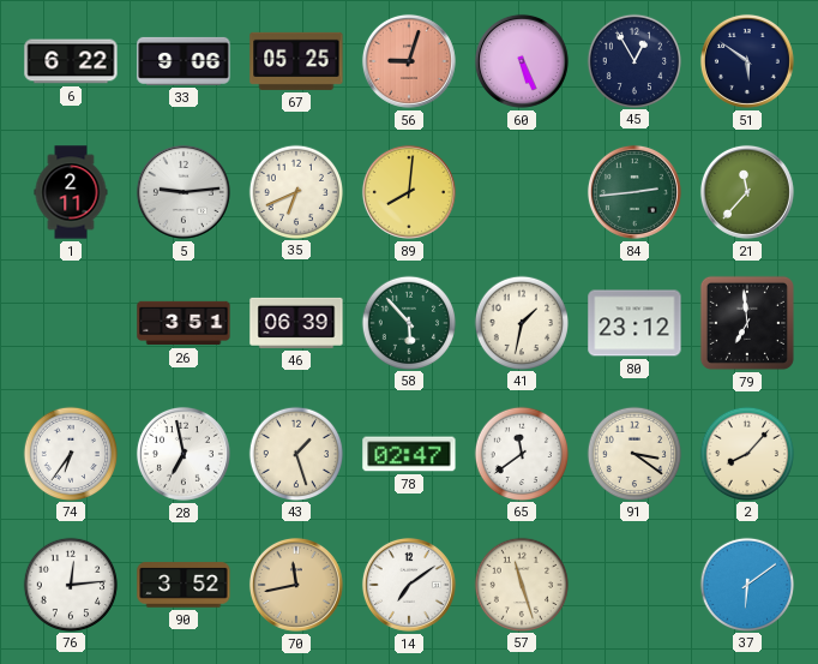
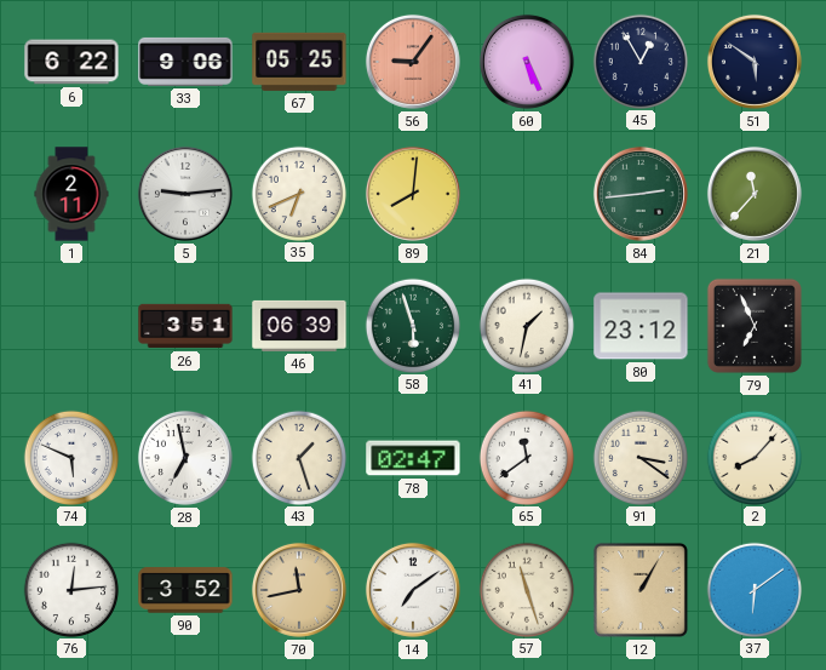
56: 9:03 -> 9:06 (413, 62)
58: 5:53 -> 5:57 (412, 325)
79: 6:59 -> 6:56 (755, 326)
74: 6:36 -> 5:49 (70, 457)
12: none -> 1:05 (641, 590)
